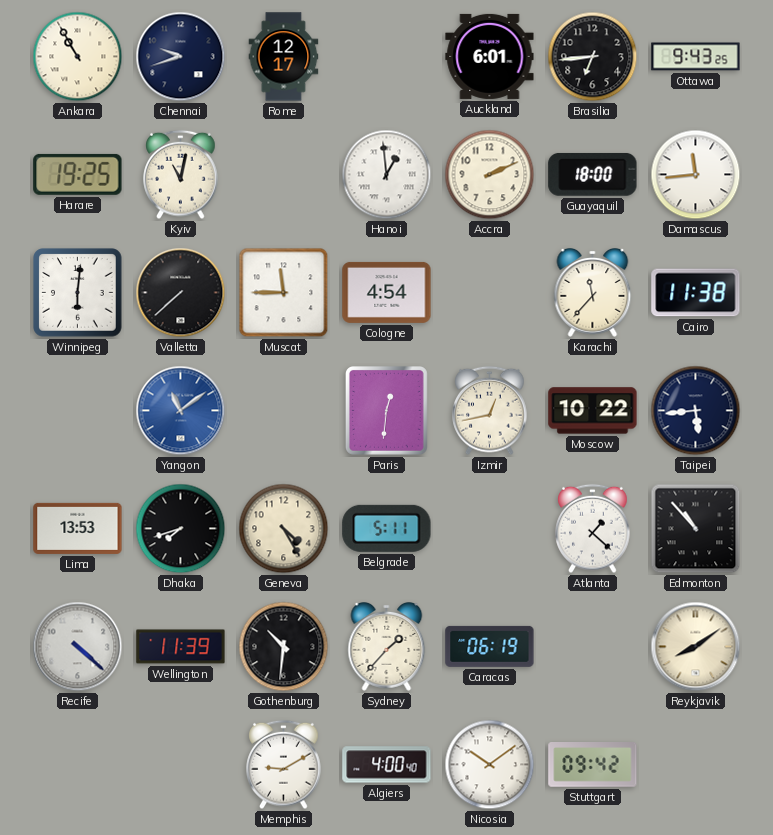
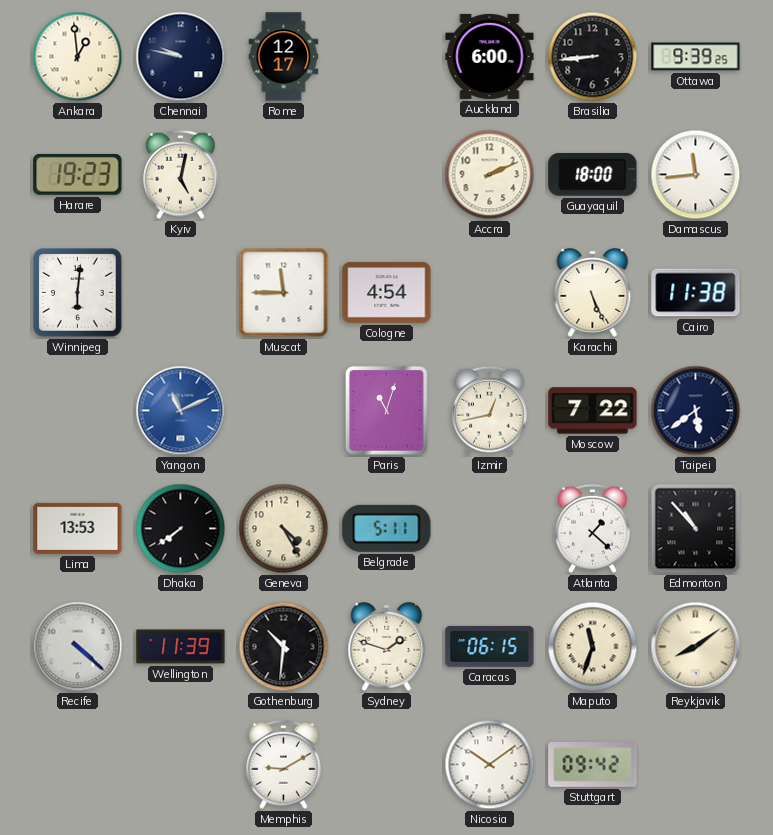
Ankara: 10:55 -> 12:59 (78, 57)
Chennai: 9:42 -> 9:47 (181, 57)
Auckland: 6:01 -> 6:00 (490, 56)
Brasilia: 6:44 -> 8:44 (593, 57)
Ottawa: 9:43 -> 9:39 (696, 57)
Harare: 19:25 -> 19:23 (78, 174)
Kyiv: 11:02 -> 5:02 (181, 175)
Hanoi: 12:59 -> none (387, 175)
Valletta: 7:38 -> none (181, 293)
Karachi: 11:37 -> 5:26 (593, 293)
Yangon: 11:09 -> 11:11 (181, 411)
Paris: 12:31 -> 11:03 (387, 411)
Moscow: 10:22 -> 7:22 (593, 411)
Taipei: 5:44 -> 5:39 (696, 411)
Dhaka: 7:42 -> 7:39 (181, 529)
Sydney: 1:37 -> 1:48 (387, 647)
Caracas: 06:19 -> 06:15 (490, 646)
Maputo: none -> 11:33 (593, 647)
Algiers: 4:00 -> none (387, 765)
